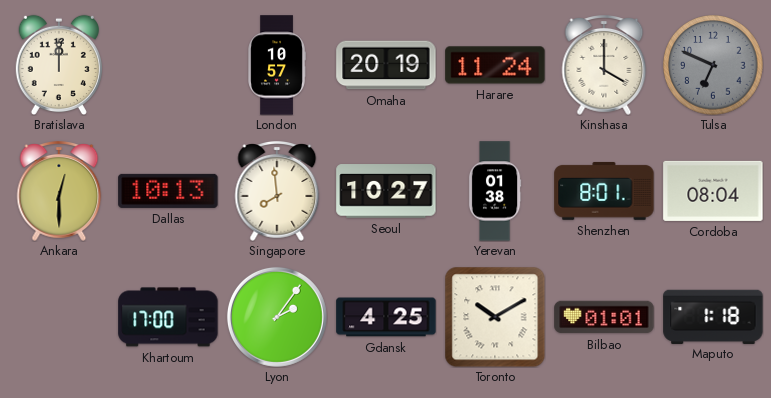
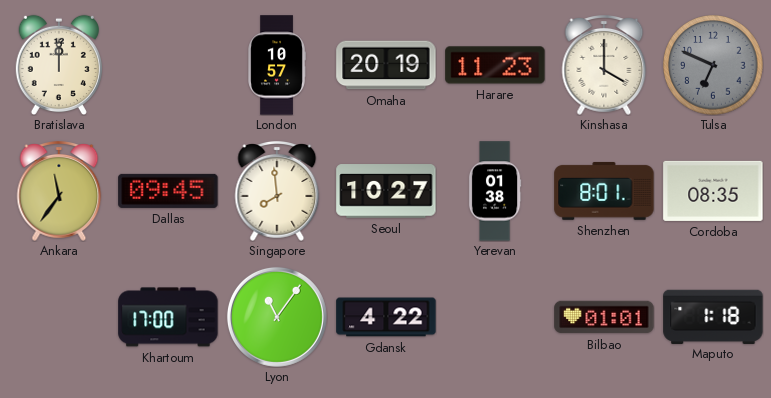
Harare: 11:24 -> 11:23 (495, 65)
Ankara: 12:30 -> 11:36 (59, 192)
Dallas: 10:13 -> 09:45 (168, 191)
Cordoba: 08:04 -> 08:35 (713, 191)
Lyon: 2:06 -> 11:06 (277, 317)
Gdansk: 4:25 -> 4:22 (386, 317)
Toronto: 10:10 -> none (495, 317)
